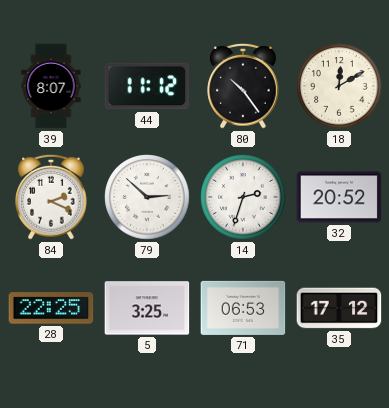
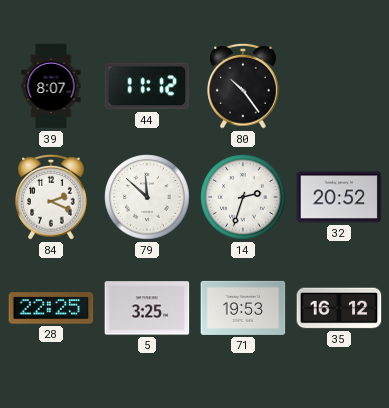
18: 12:10 -> none (339, 86)
79: 2:52 -> 11:52 (147, 197)
71: 06:53 -> 19:53 (243, 308)
35: 17:12 -> 16:12 (339, 308)
